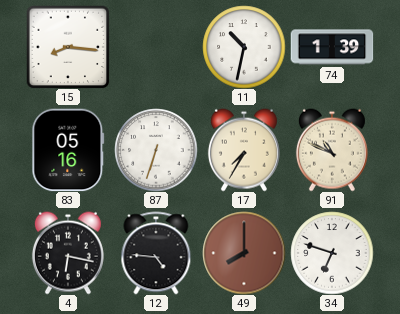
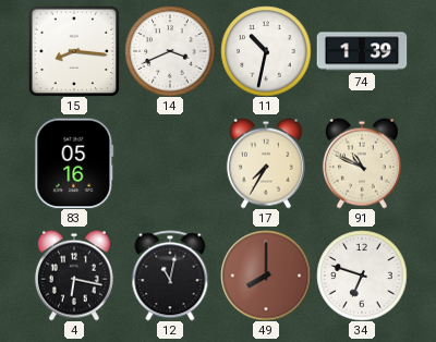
14: none -> 3:41 (170, 51)
87: 6:33 -> none (156, 150)
12: 4:46 -> 11:02 (170, 276)
